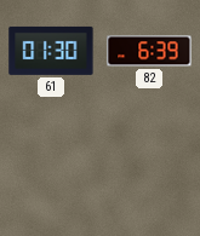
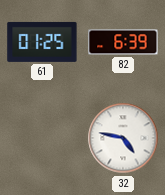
61: 01:30 -> 01:25 (42, 42)
32: none -> 4:47 (123, 138)
